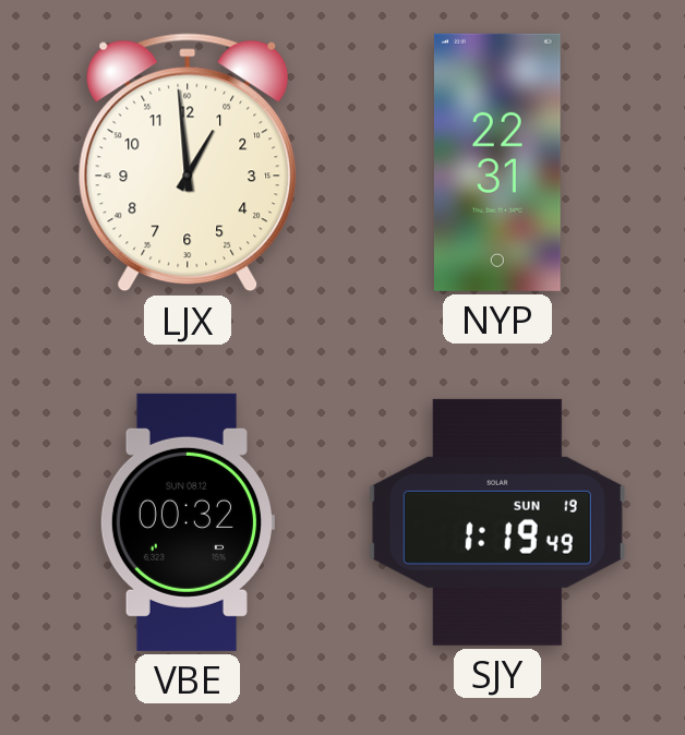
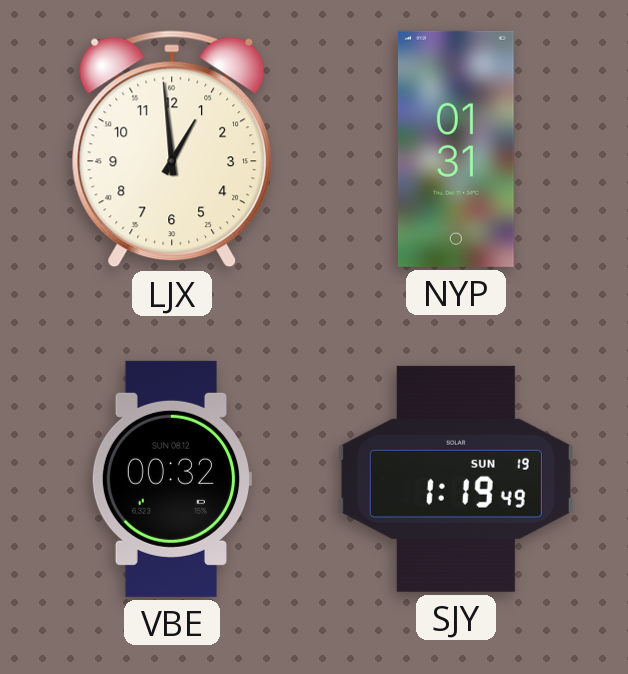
NYP: 22:31 -> 01:31 (456, 149)
